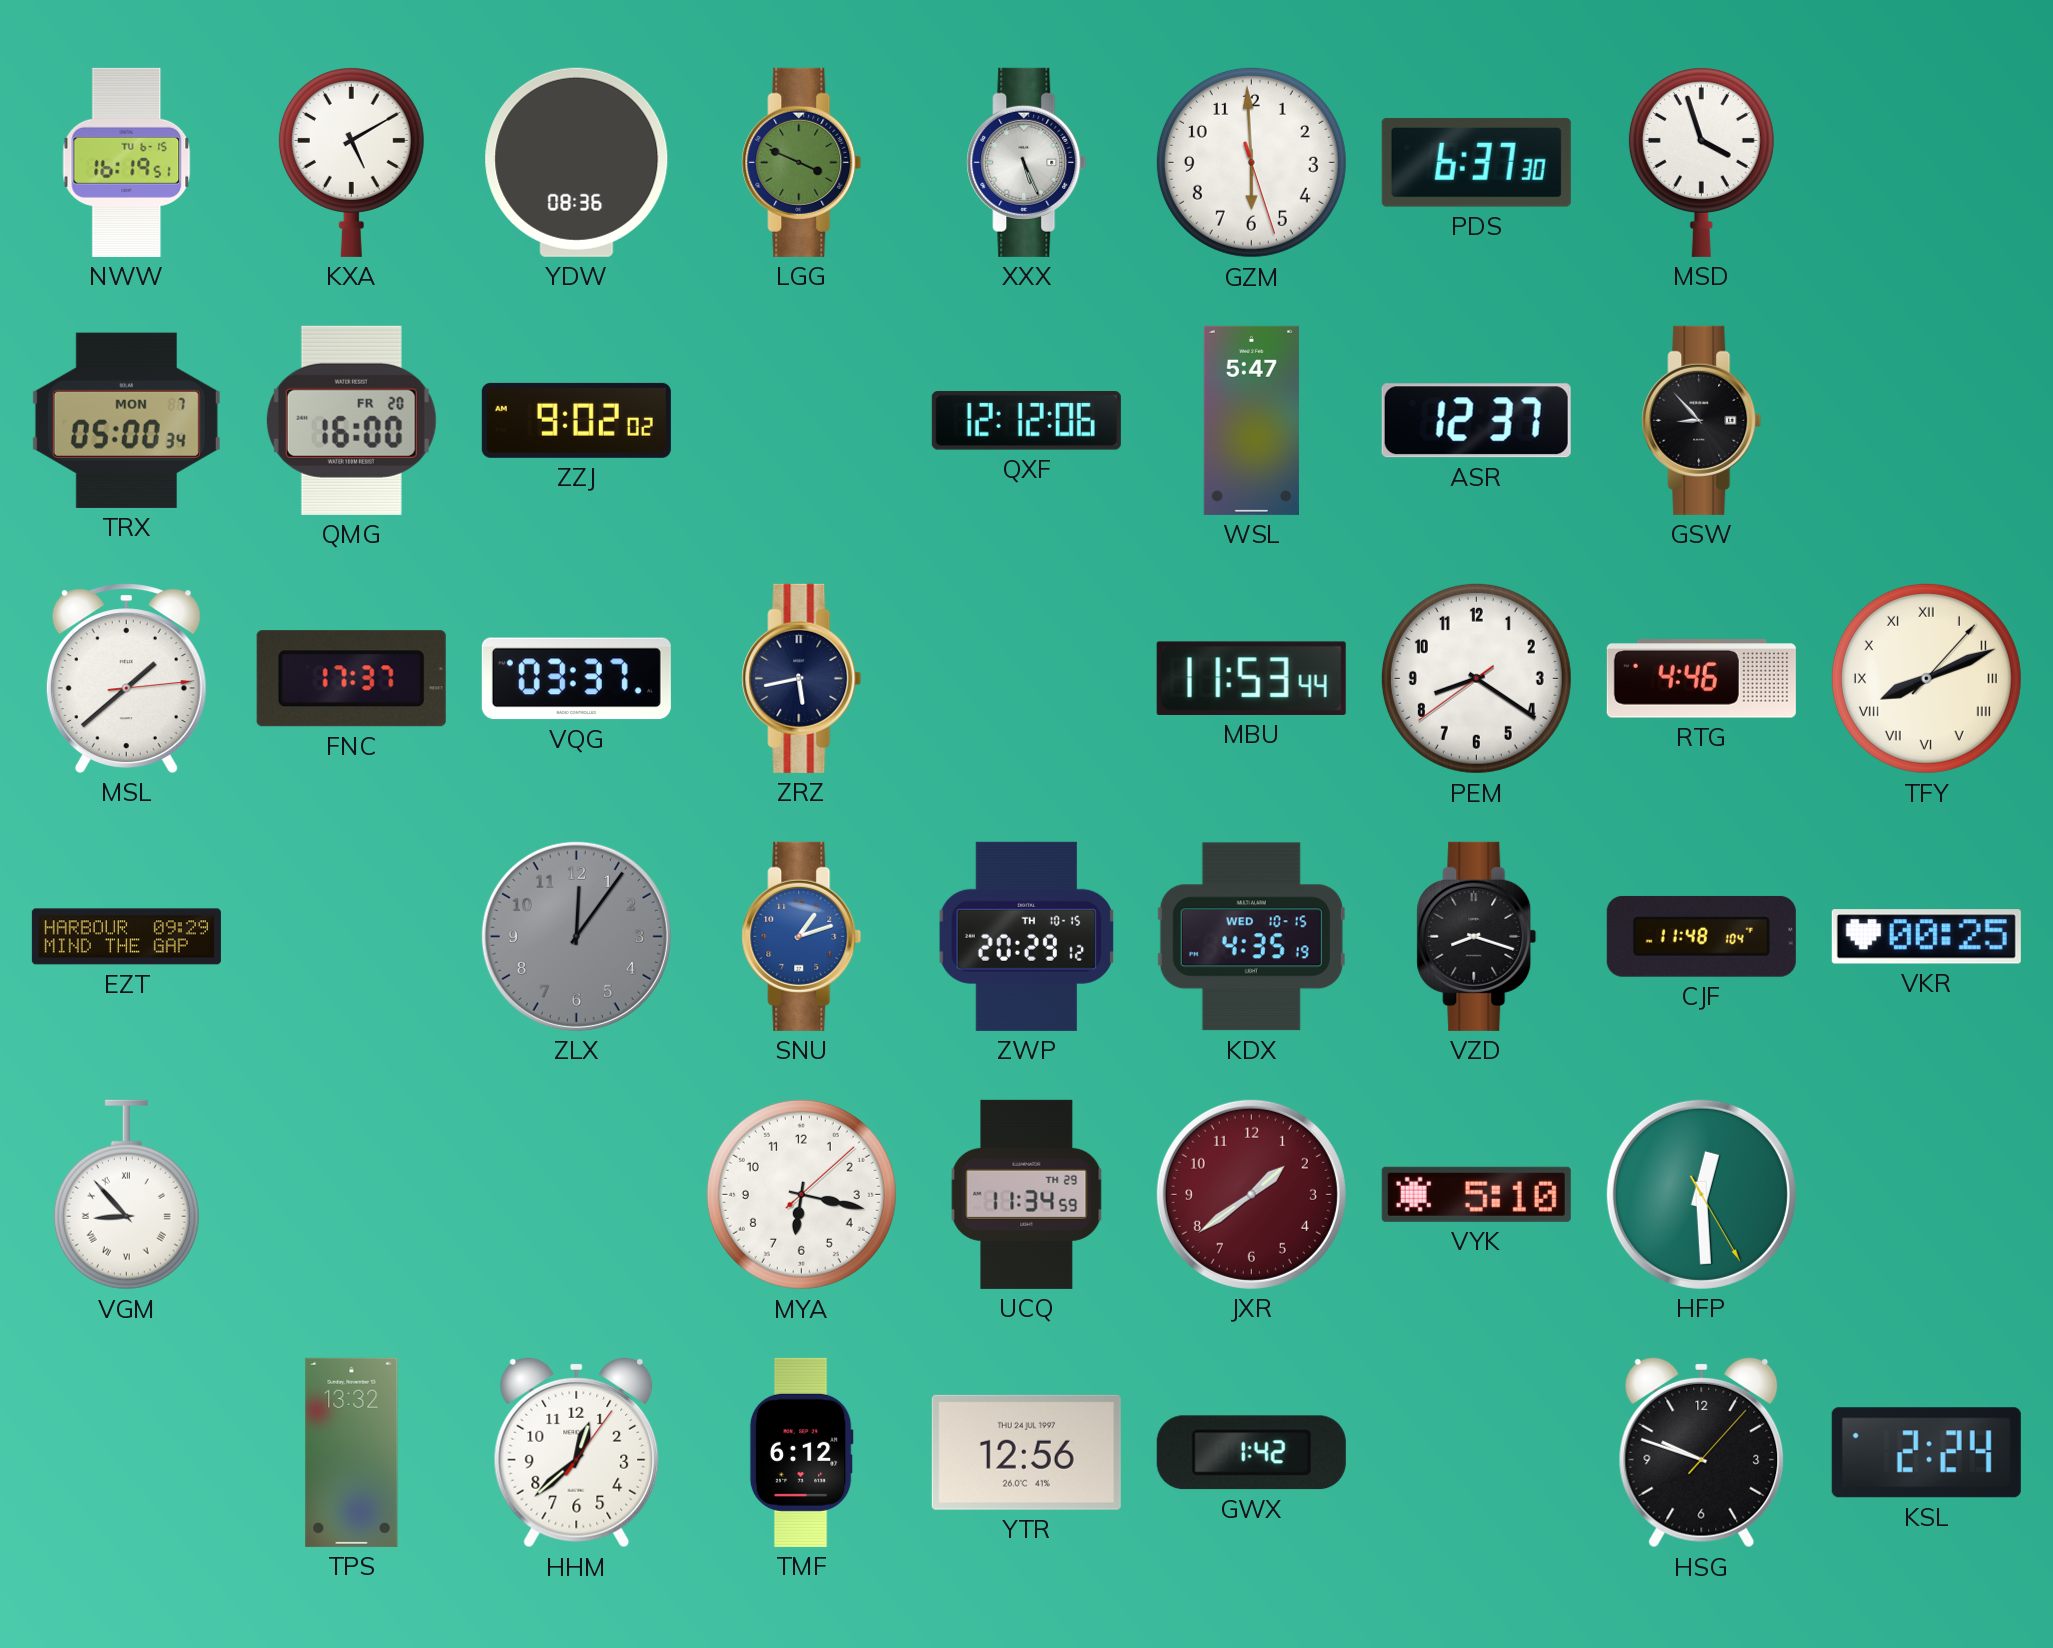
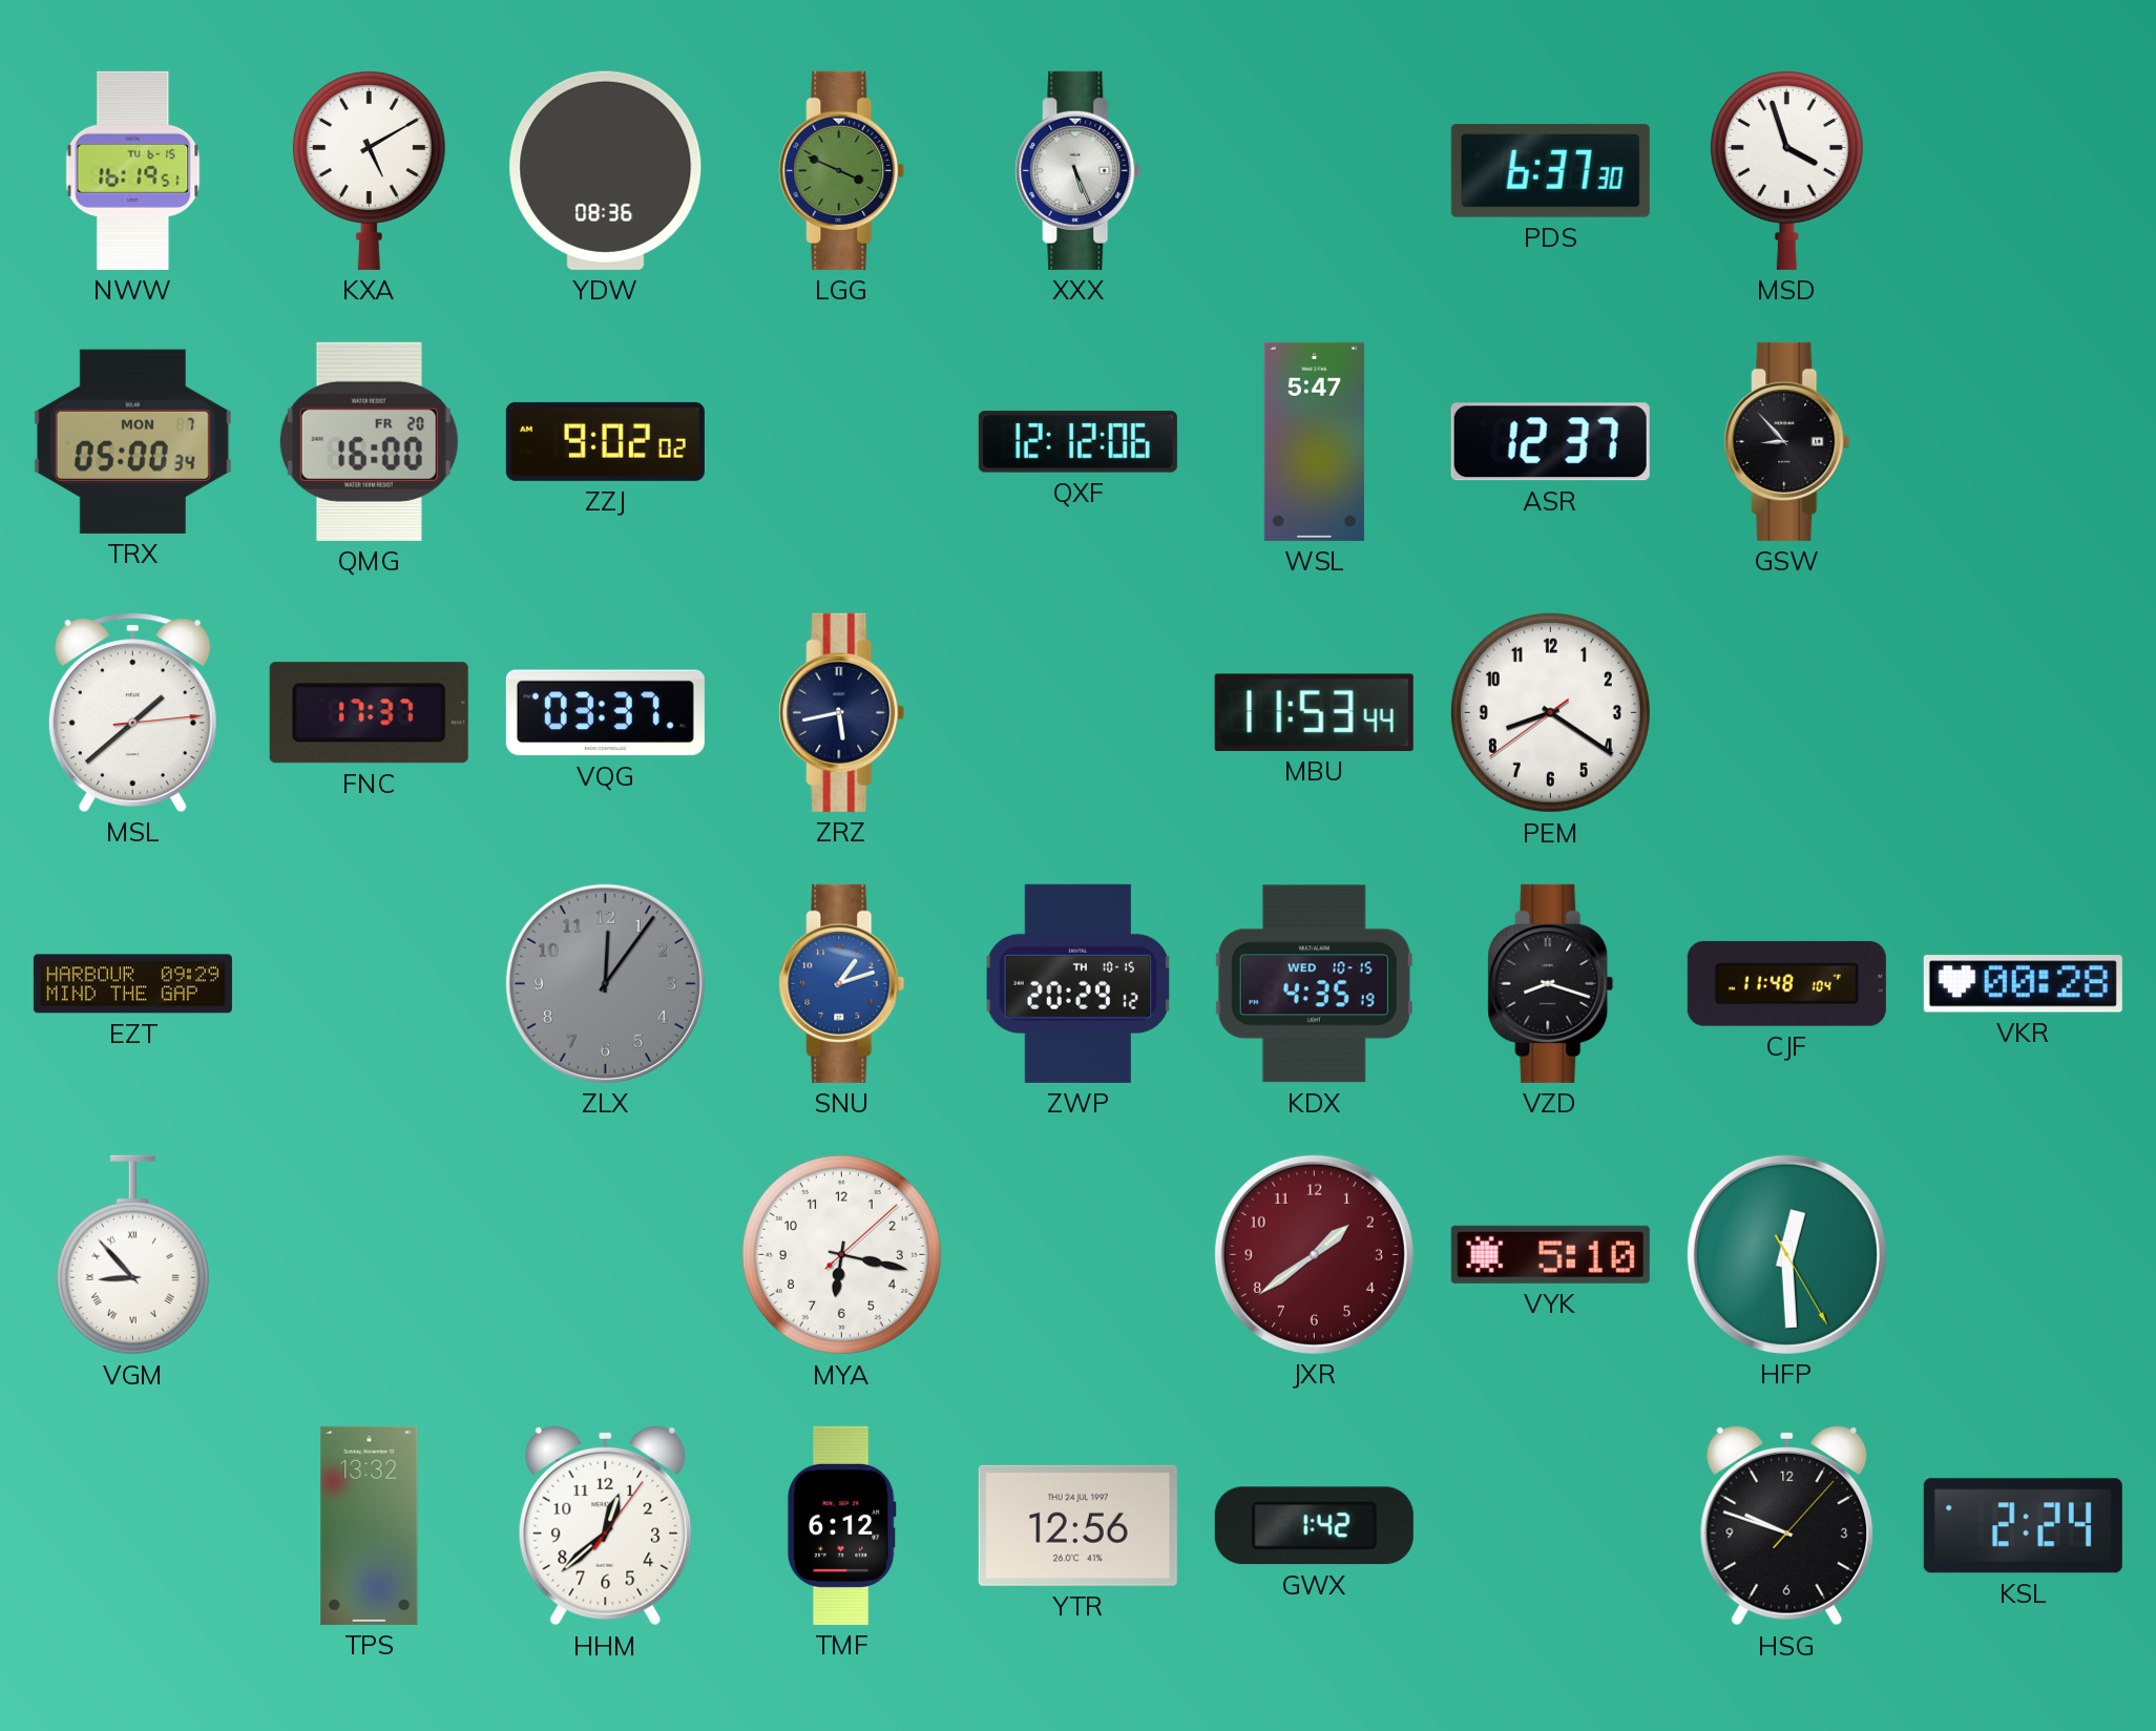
GZM: 5:59 -> none (1251, 162)
RTG: 4:46 -> none (1701, 679)
TFY: 8:11 -> none (1926, 678)
VKR: 00:25 -> 00:28 (2023, 984)
UCQ: 11:34 -> none (1027, 1194)
